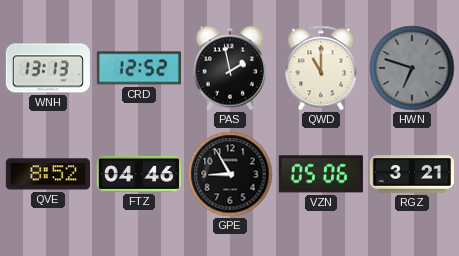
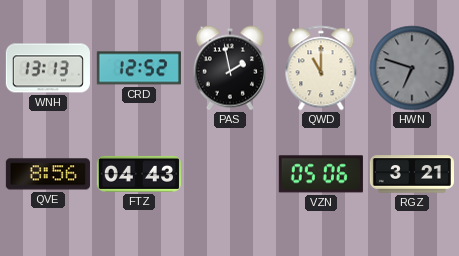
QVE: 8:52 -> 8:56 (48, 174)
FTZ: 04:46 -> 04:43 (139, 174)
GPE: 8:55 -> none (230, 174)
